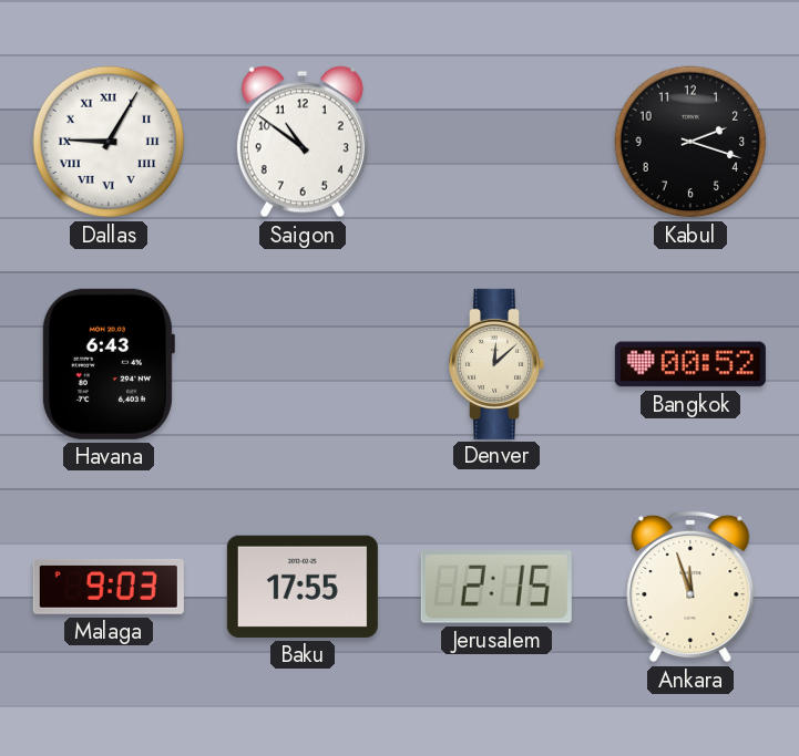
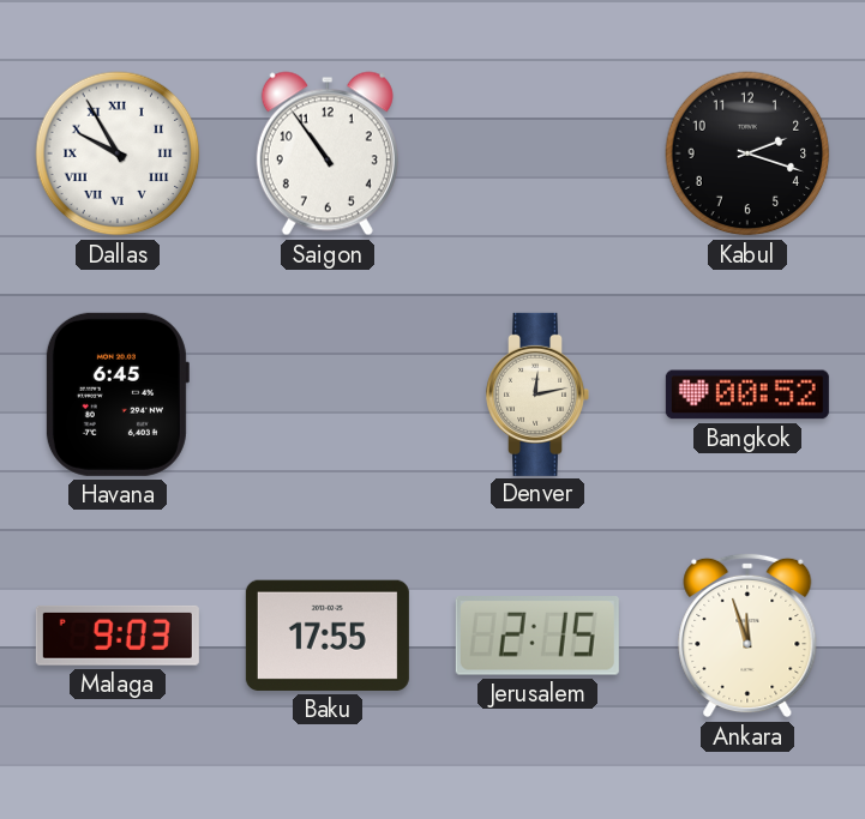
Dallas: 9:05 -> 9:55 (118, 153)
Saigon: 10:51 -> 10:54 (328, 153)
Havana: 6:43 -> 6:45 (116, 395)
Denver: 12:08 -> 12:13 (537, 395)
